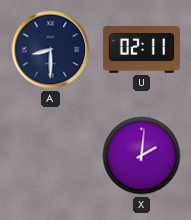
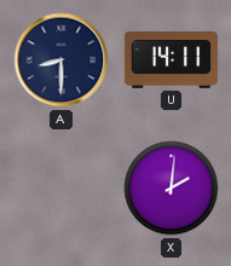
U: 02:11 -> 14:11 (171, 60)
